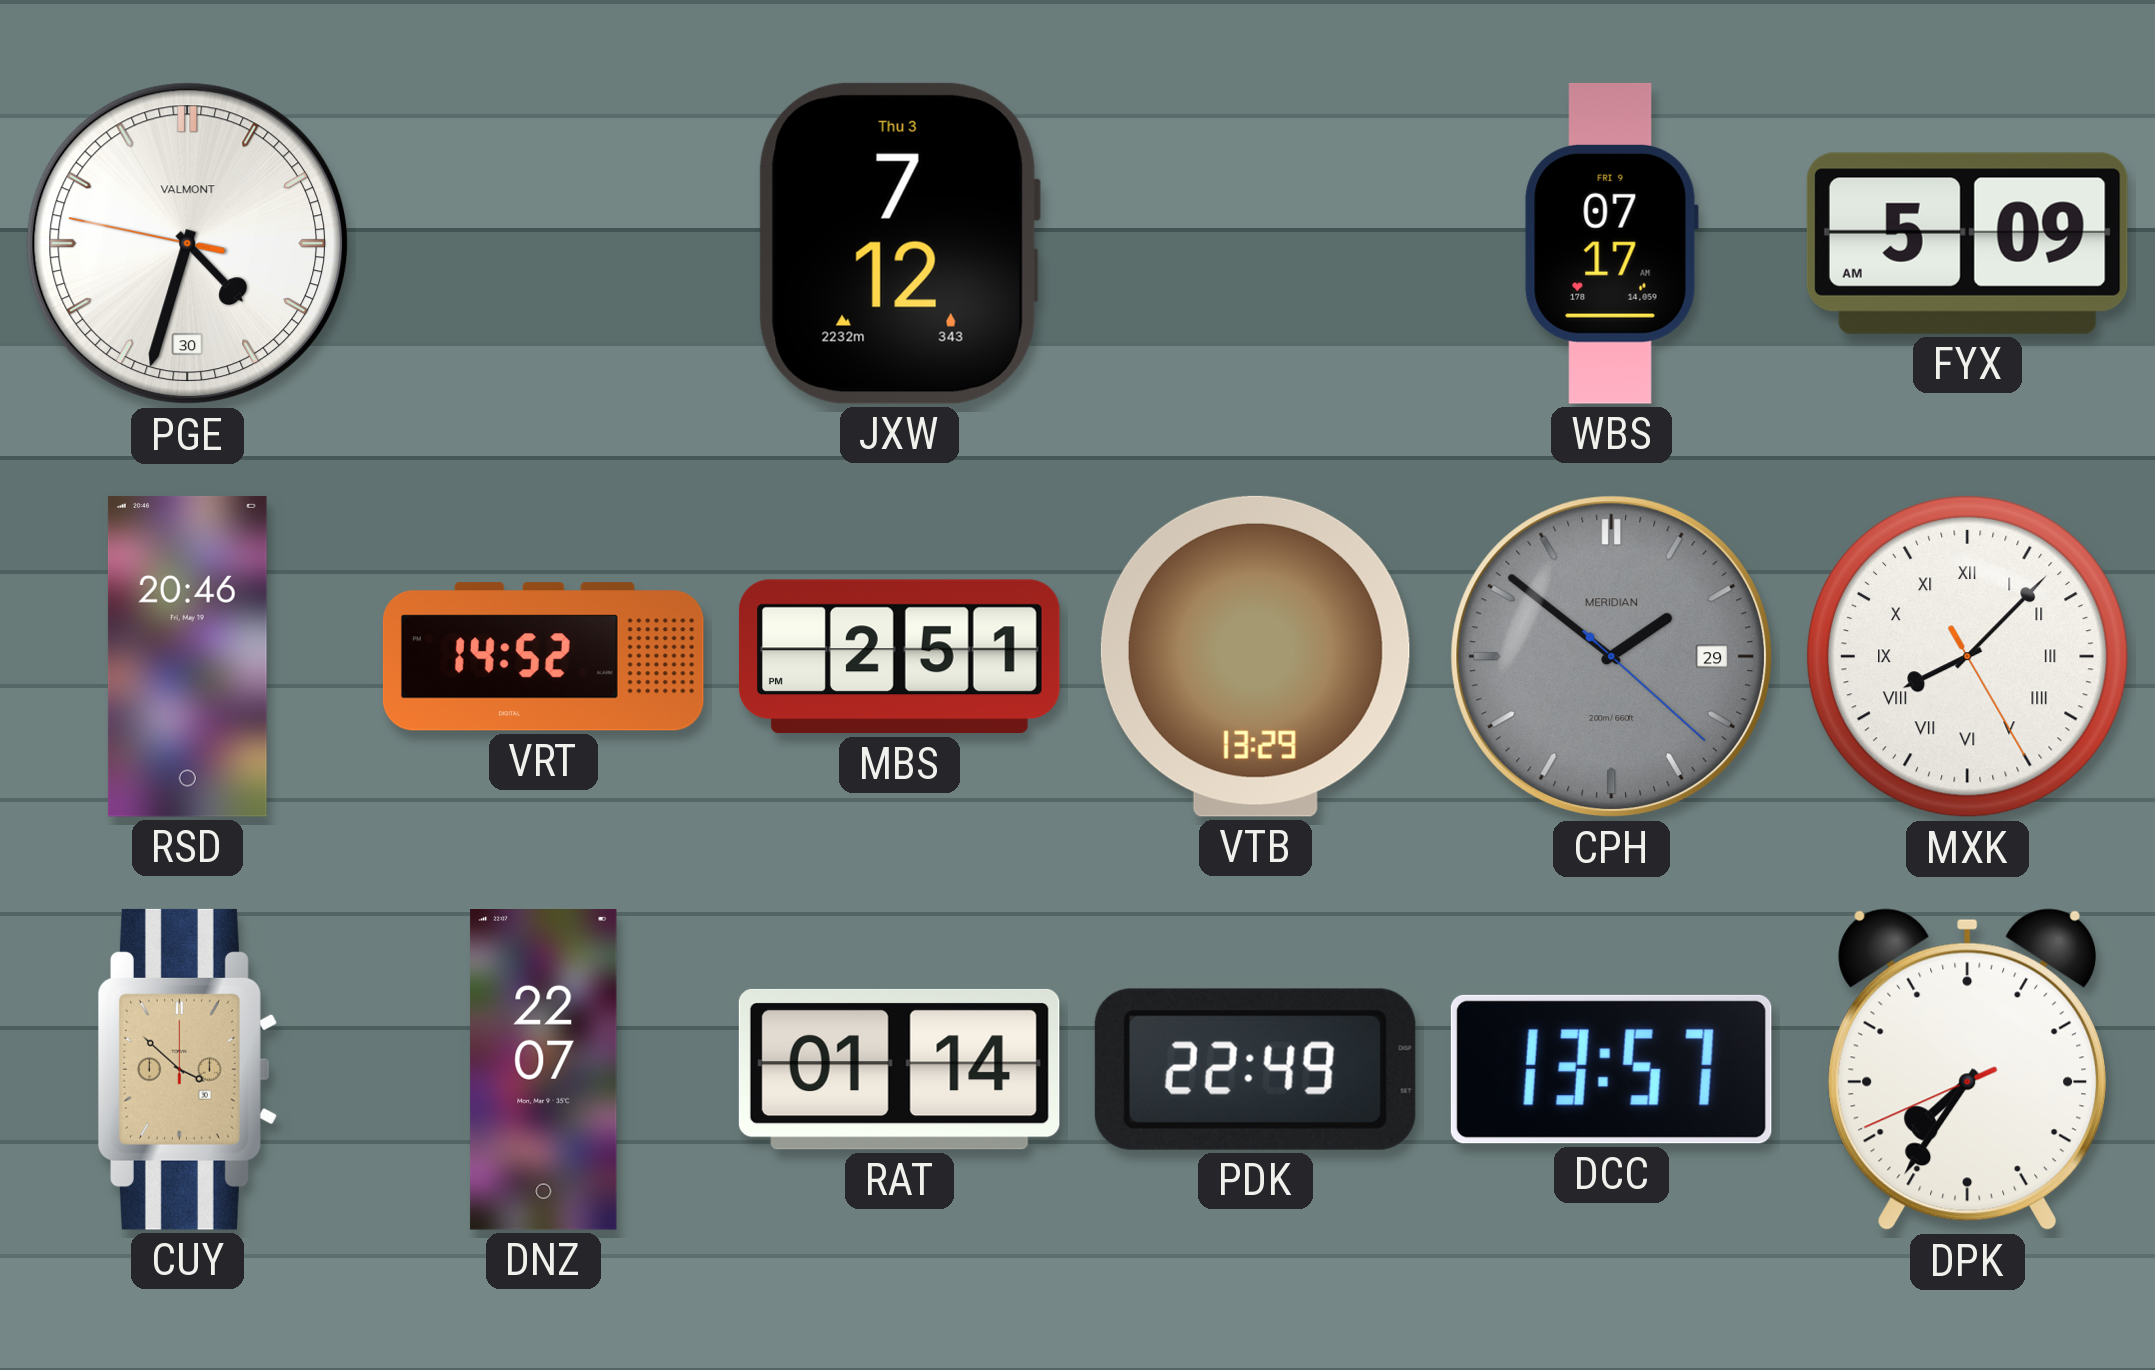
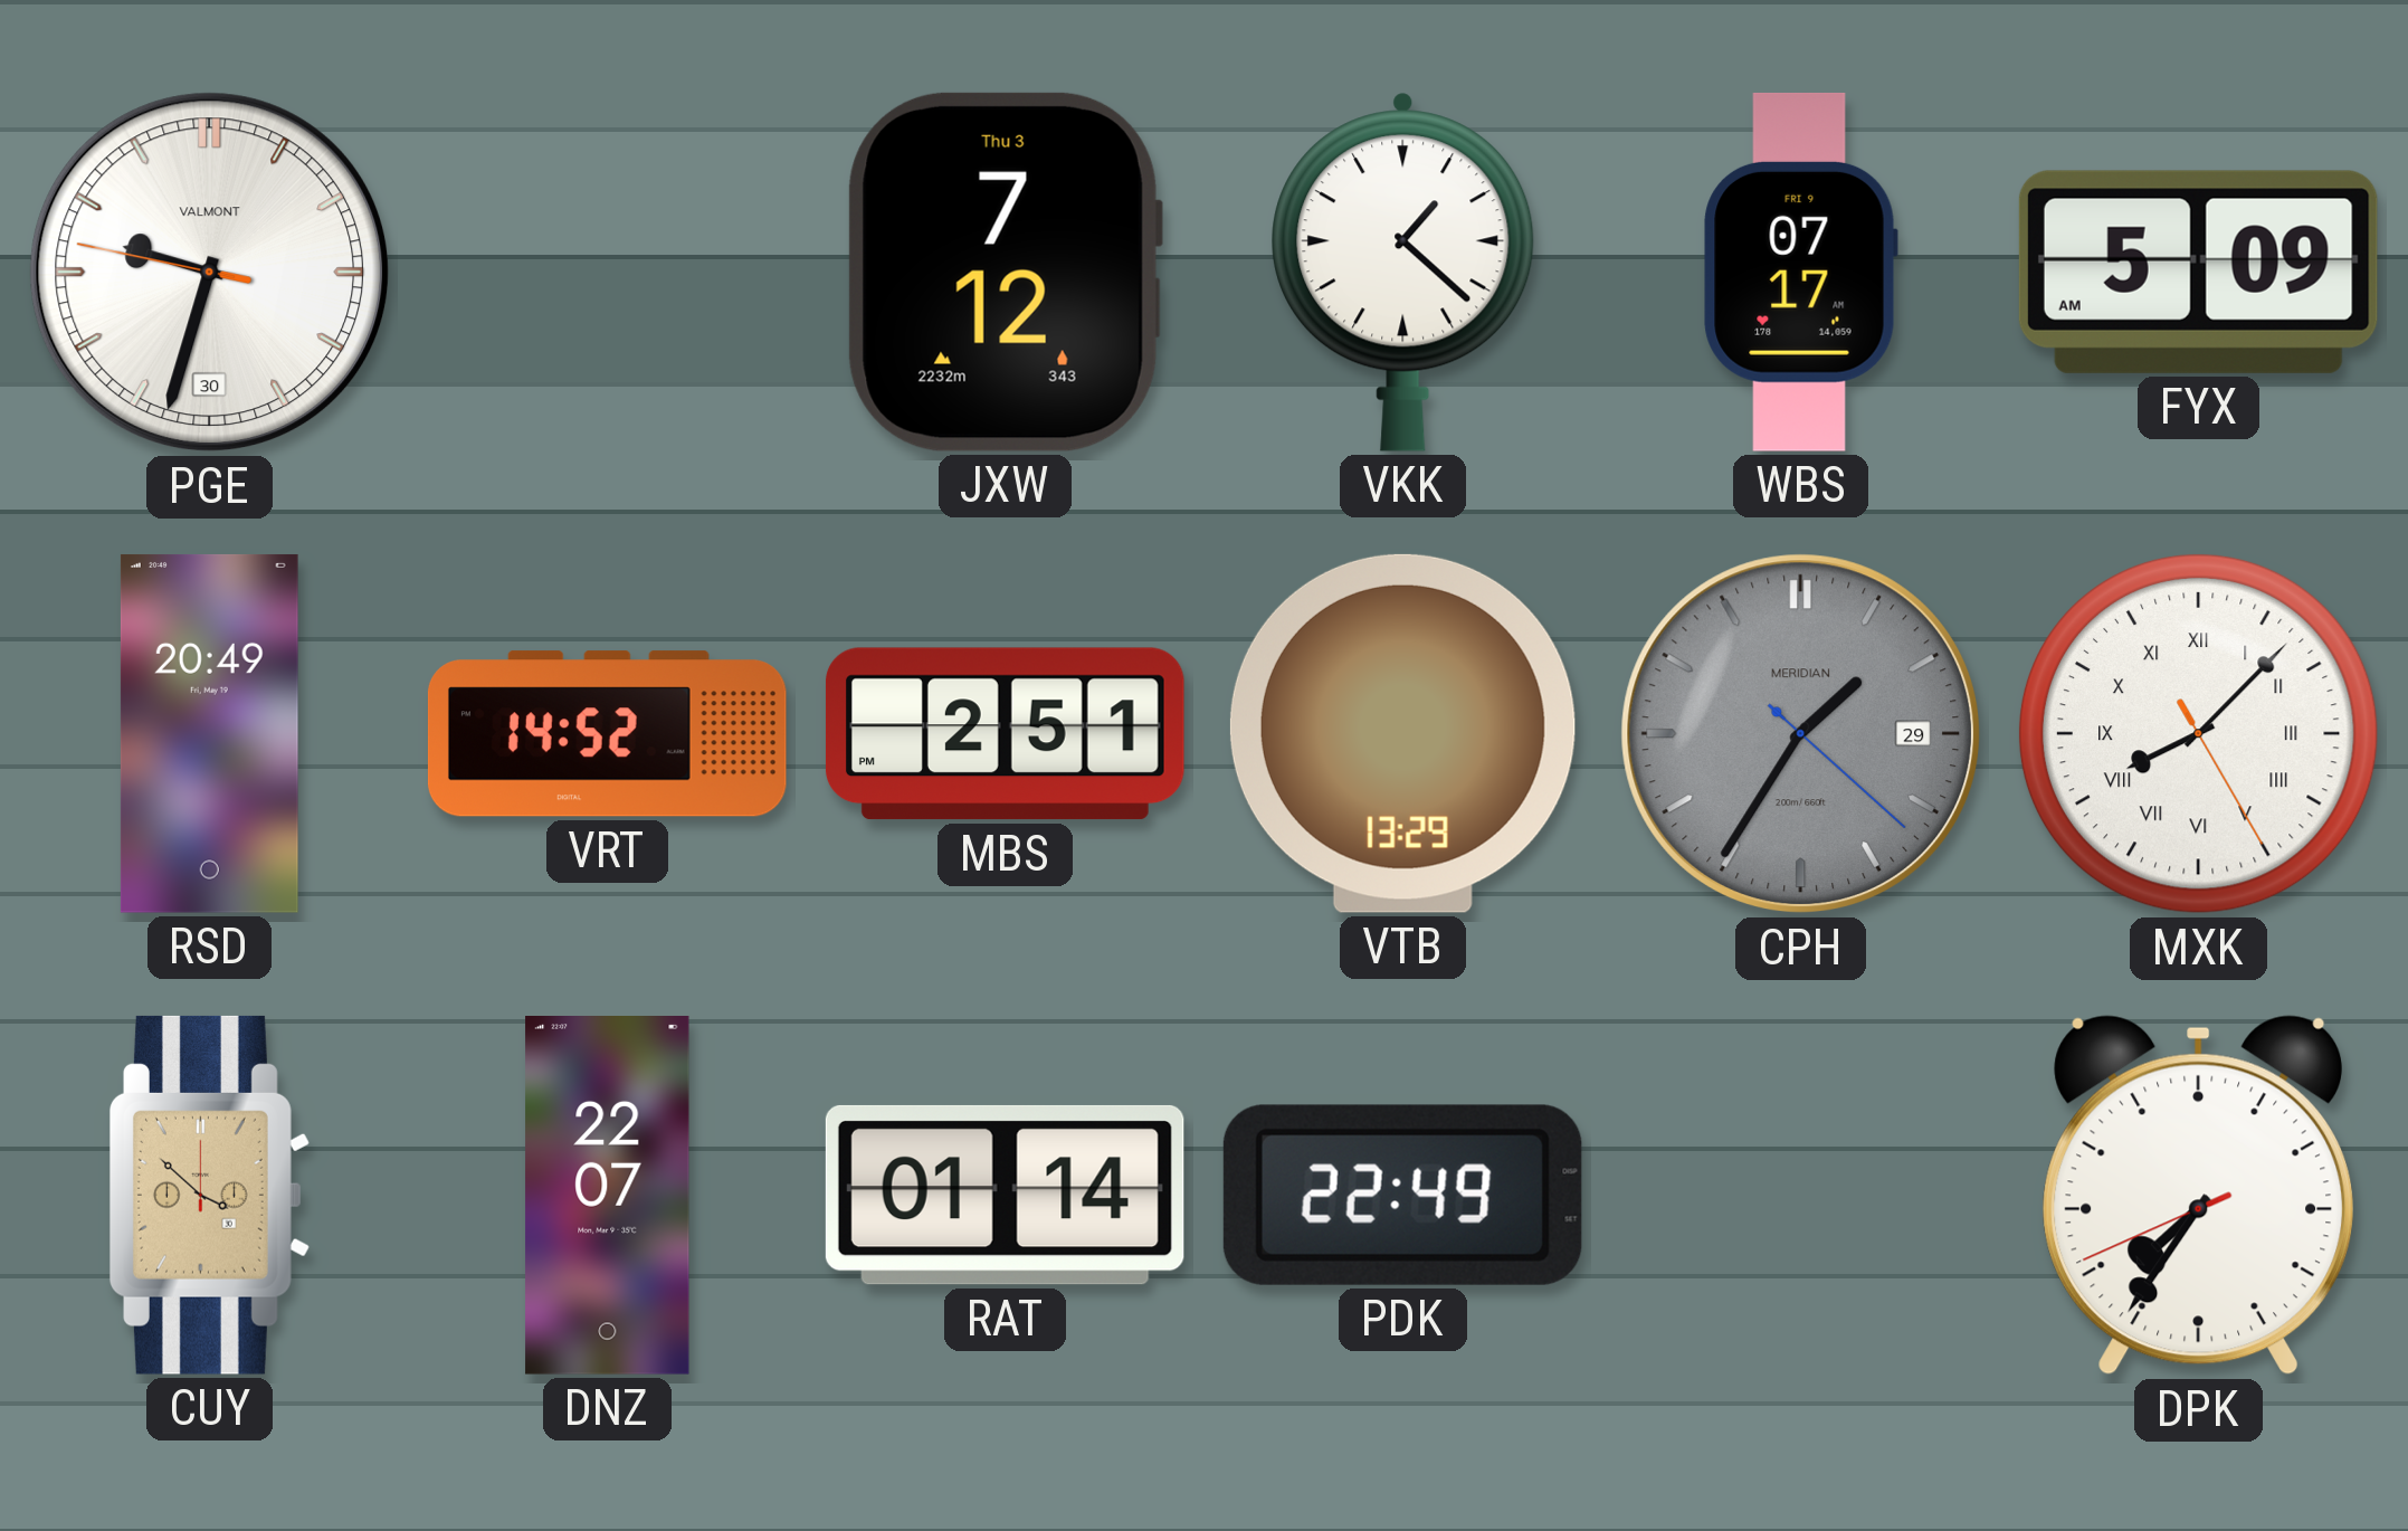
PGE: 4:32 -> 9:32 (210, 273)
VKK: none -> 1:22 (1403, 272)
RSD: 20:46 -> 20:49 (209, 733)
CPH: 1:51 -> 1:35 (1801, 734)
DCC: 13:57 -> none (1611, 1069)
